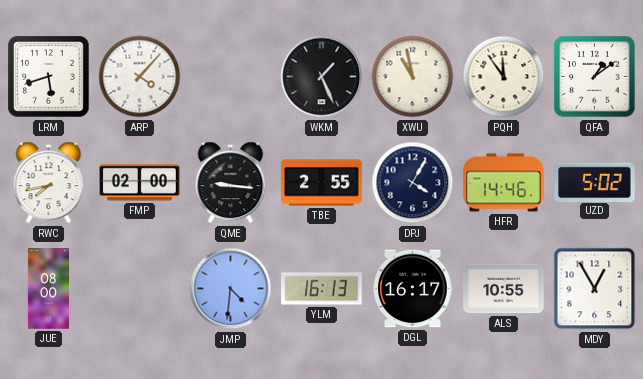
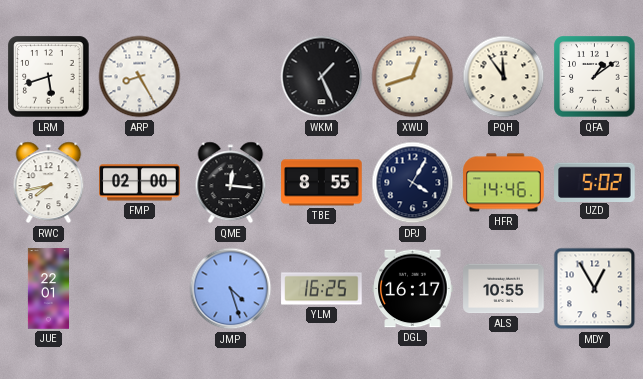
ARP: 4:07 -> 8:25 (140, 77)
XWU: 10:58 -> 12:42 (413, 77)
QME: 9:16 -> 12:16 (231, 183)
TBE: 2:55 -> 8:55 (322, 183)
JUE: 08:00 -> 22:01 (48, 289)
JMP: 4:31 -> 4:27 (231, 289)
YLM: 16:13 -> 16:25 (322, 289)
